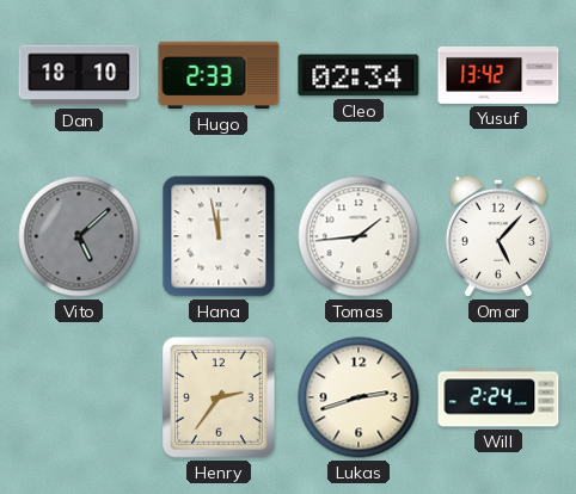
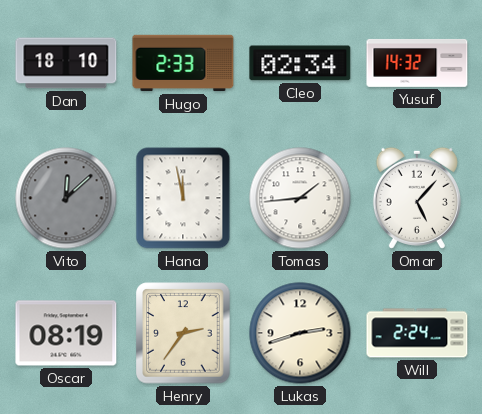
Yusuf: 13:42 -> 14:32 (417, 63)
Vito: 5:08 -> 12:08 (66, 198)
Oscar: none -> 08:19 (66, 333)
